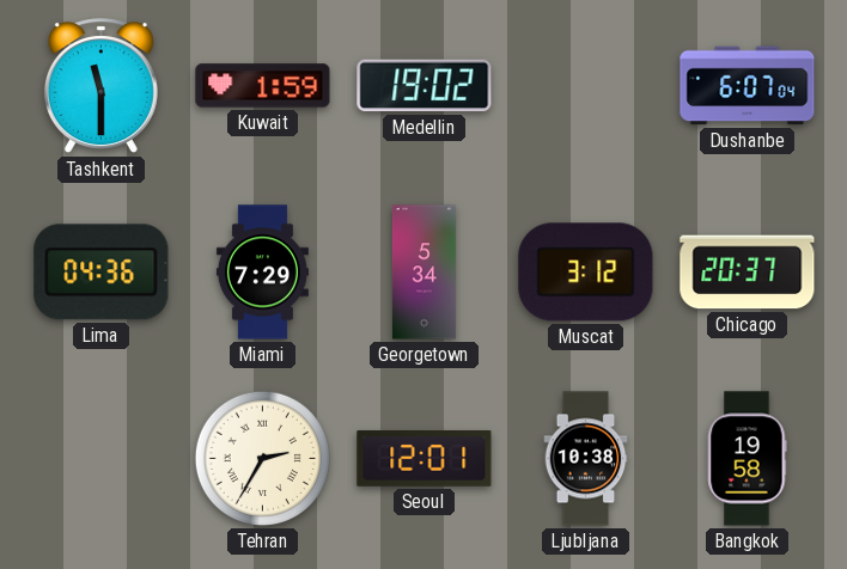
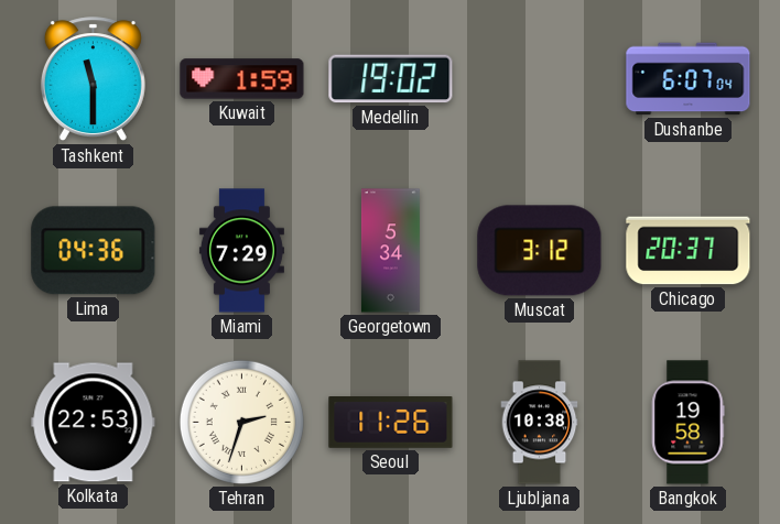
Kolkata: none -> 22:53 (94, 423)
Tehran: 2:35 -> 2:33 (241, 422)
Seoul: 12:01 -> 11:26 (391, 423)
